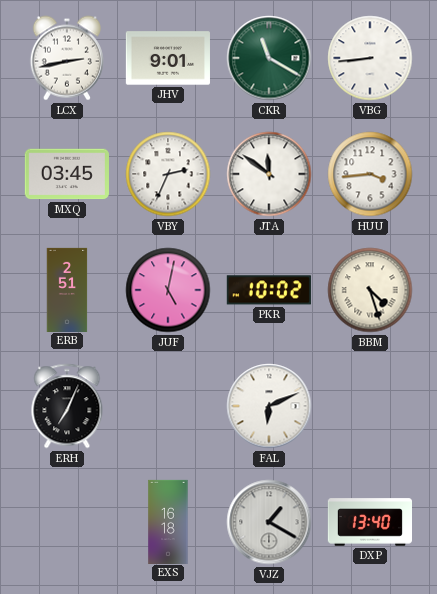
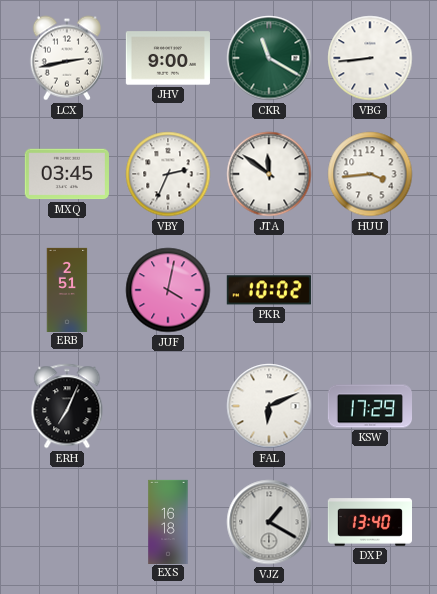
JHV: 9:01 -> 9:00 (168, 58)
JUF: 5:02 -> 4:02 (168, 290)
BBM: 4:27 -> none (370, 290)
KSW: none -> 17:29 (369, 406)
